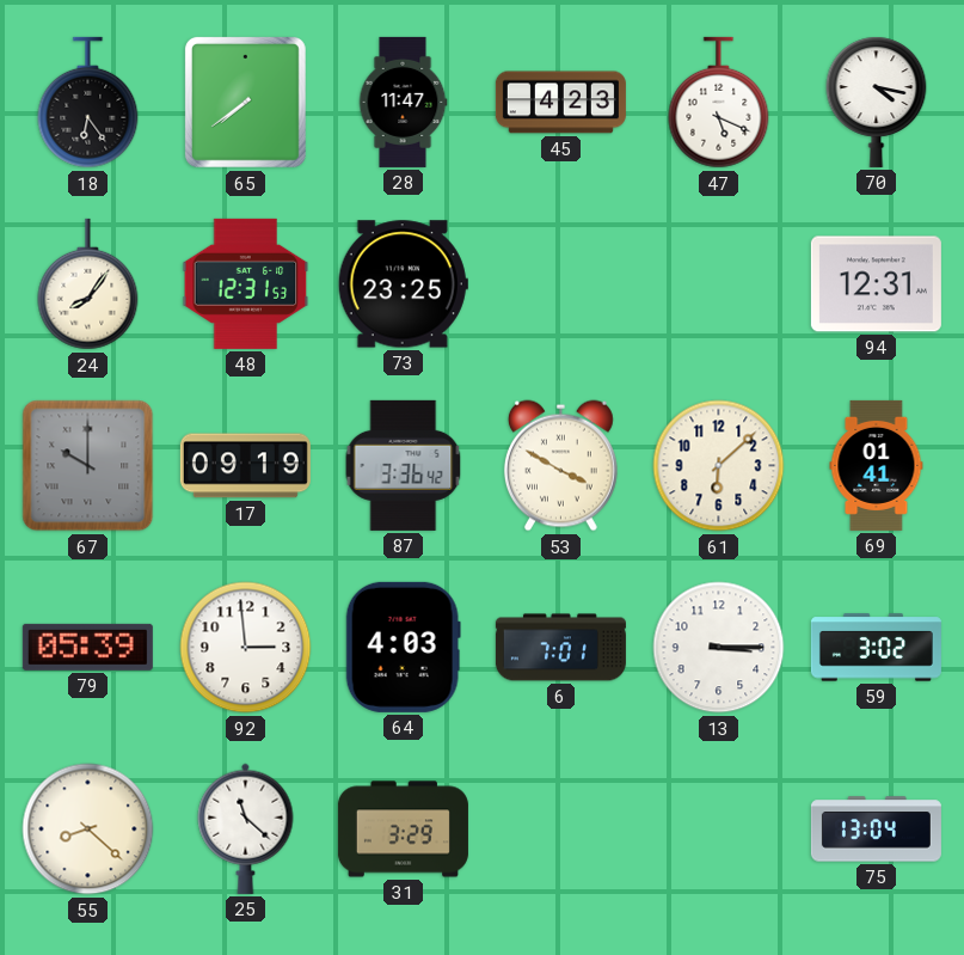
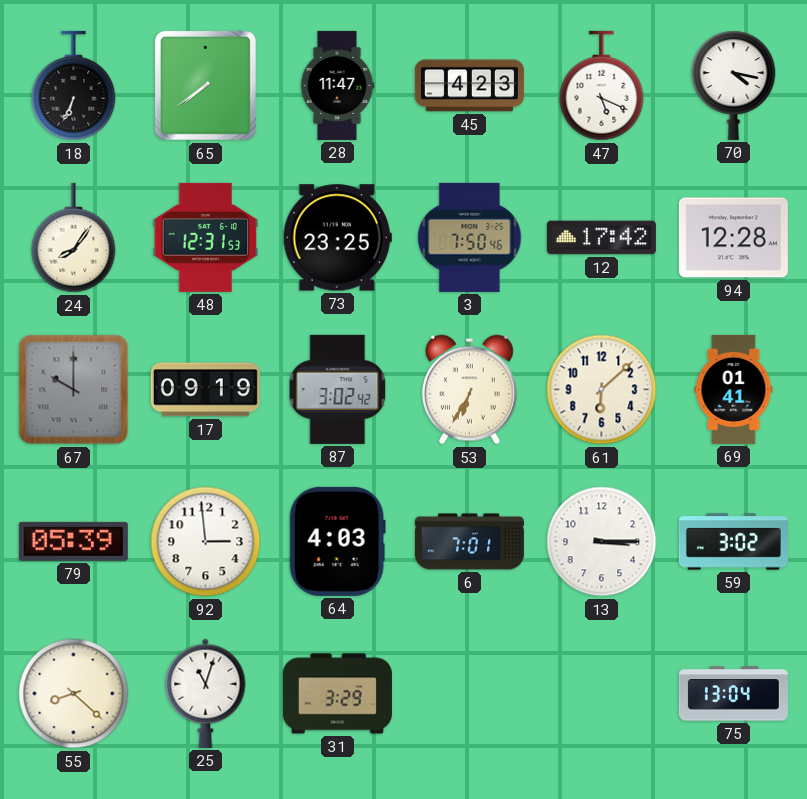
18: 6:24 -> 6:34 (74, 86)
3: none -> 7:50 (470, 237)
12: none -> 17:42 (601, 238)
94: 12:31 -> 12:28 (733, 238)
87: 3:36 -> 3:02 (338, 389)
53: 3:50 -> 6:35 (469, 390)
25: 11:22 -> 11:03 (206, 693)
